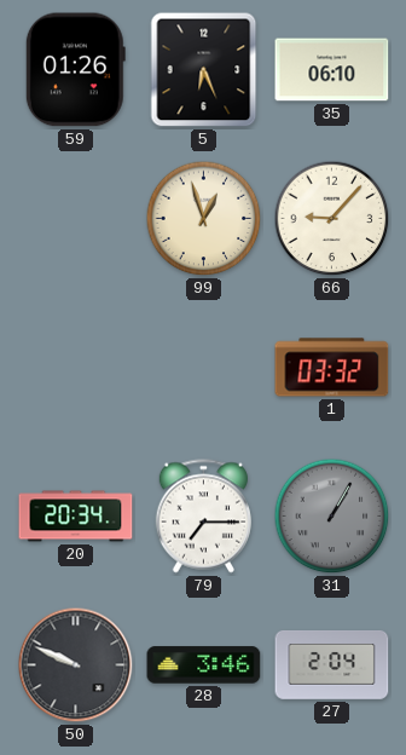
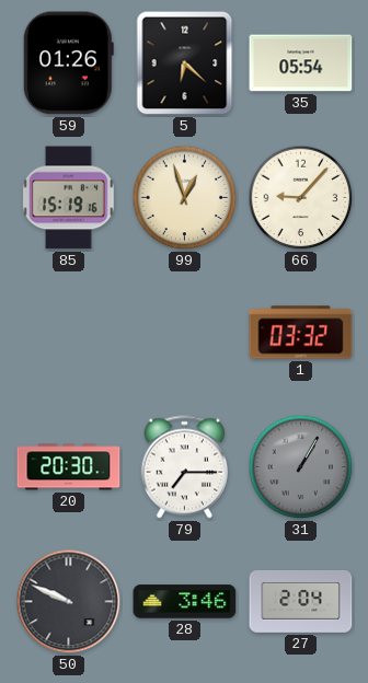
5: 6:26 -> 6:22 (185, 63)
35: 06:10 -> 05:54 (301, 63)
85: none -> 15:19 (69, 198)
20: 20:34 -> 20:30 (69, 467)
